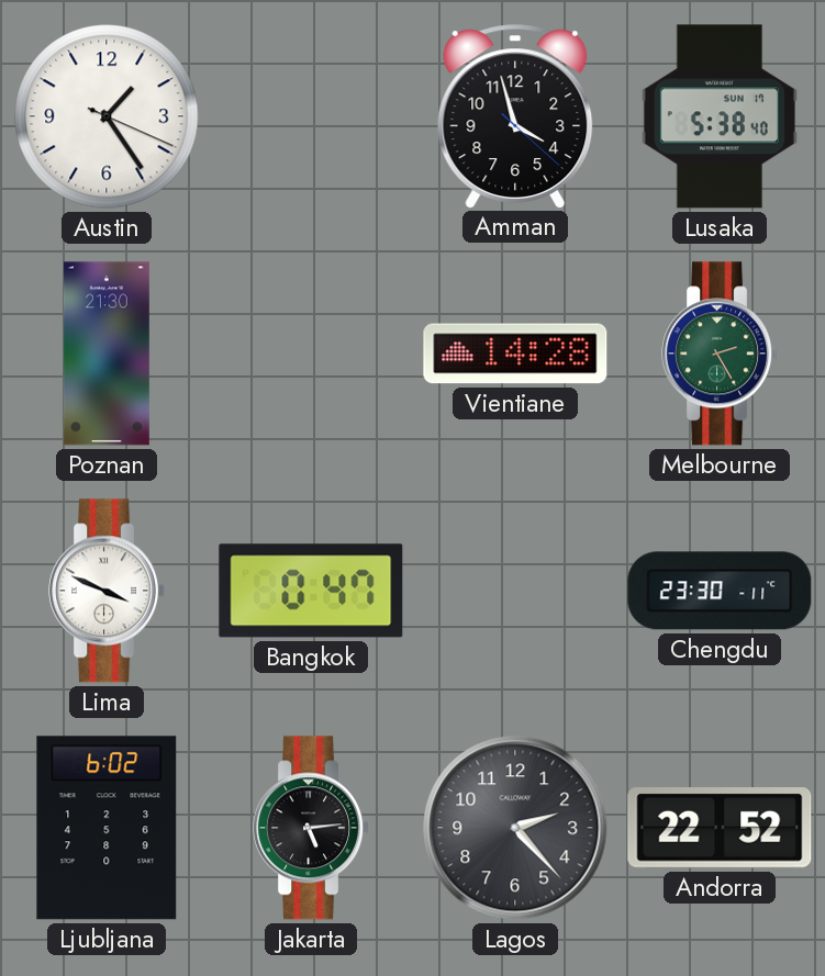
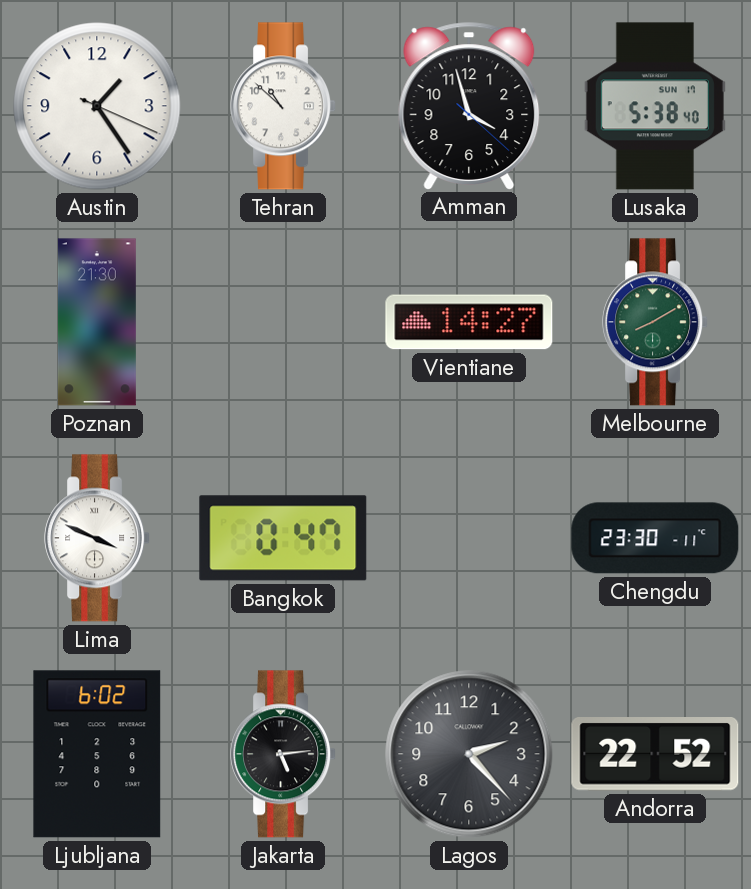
Tehran: none -> 10:52 (284, 106)
Vientiane: 14:28 -> 14:27 (469, 322)
Melbourne: 2:25 -> 8:10 (656, 322)
